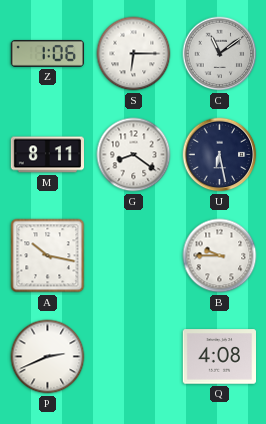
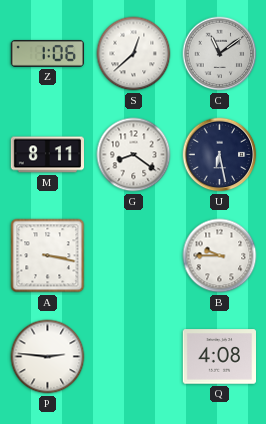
S: 6:15 -> 12:38 (134, 54)
A: 10:17 -> 3:17 (48, 256)
P: 2:41 -> 2:46 (48, 357)
